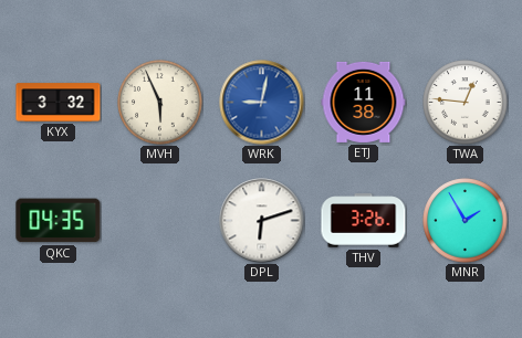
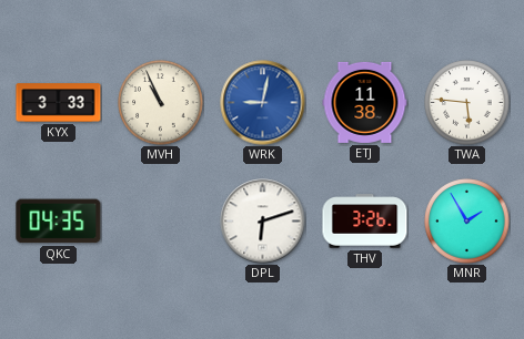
KYX: 3:32 -> 3:33 (59, 103)
MVH: 5:56 -> 10:56 (161, 103)
TWA: 12:46 -> 5:46 (467, 103)
